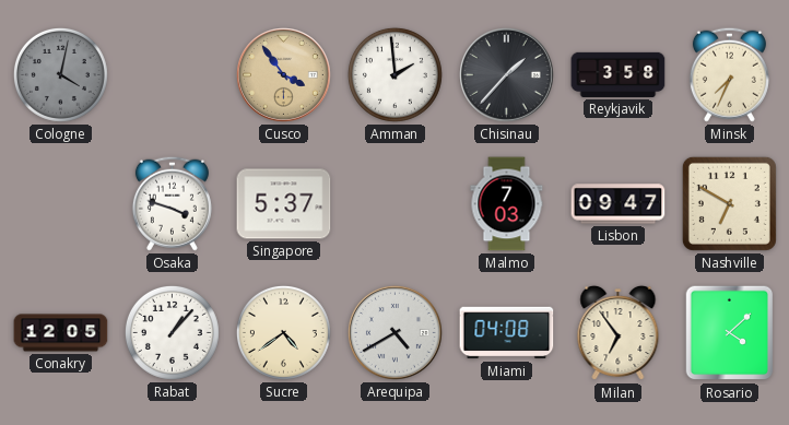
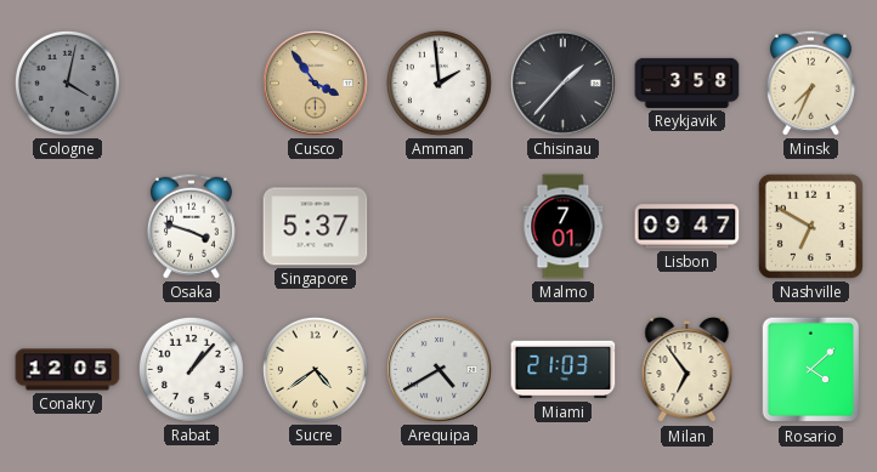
Malmo: 7:03 -> 7:01 (564, 227)
Miami: 04:08 -> 21:03 (564, 370)
